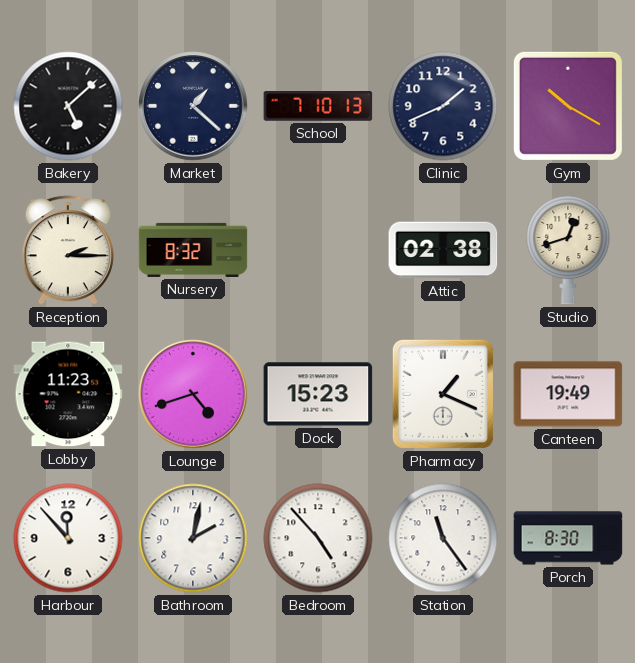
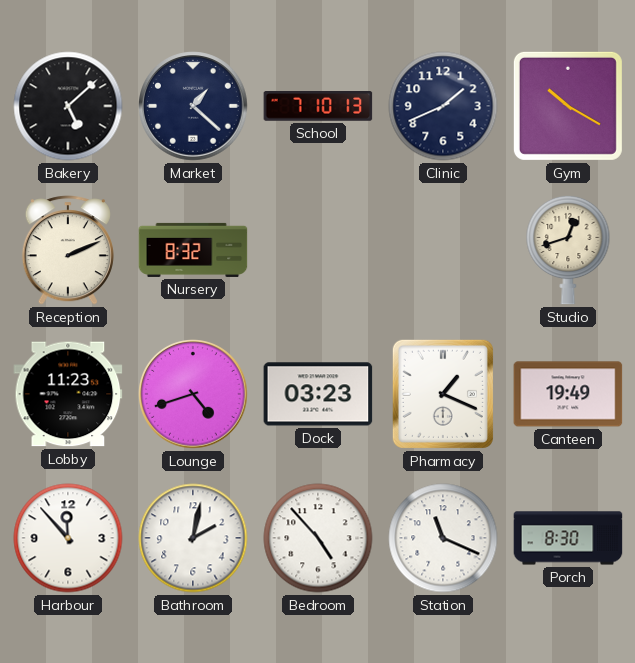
Reception: 2:15 -> 2:11 (68, 250)
Attic: 02:38 -> none (443, 250)
Dock: 15:23 -> 03:23 (318, 394)
Station: 11:24 -> 11:19 (443, 538)
